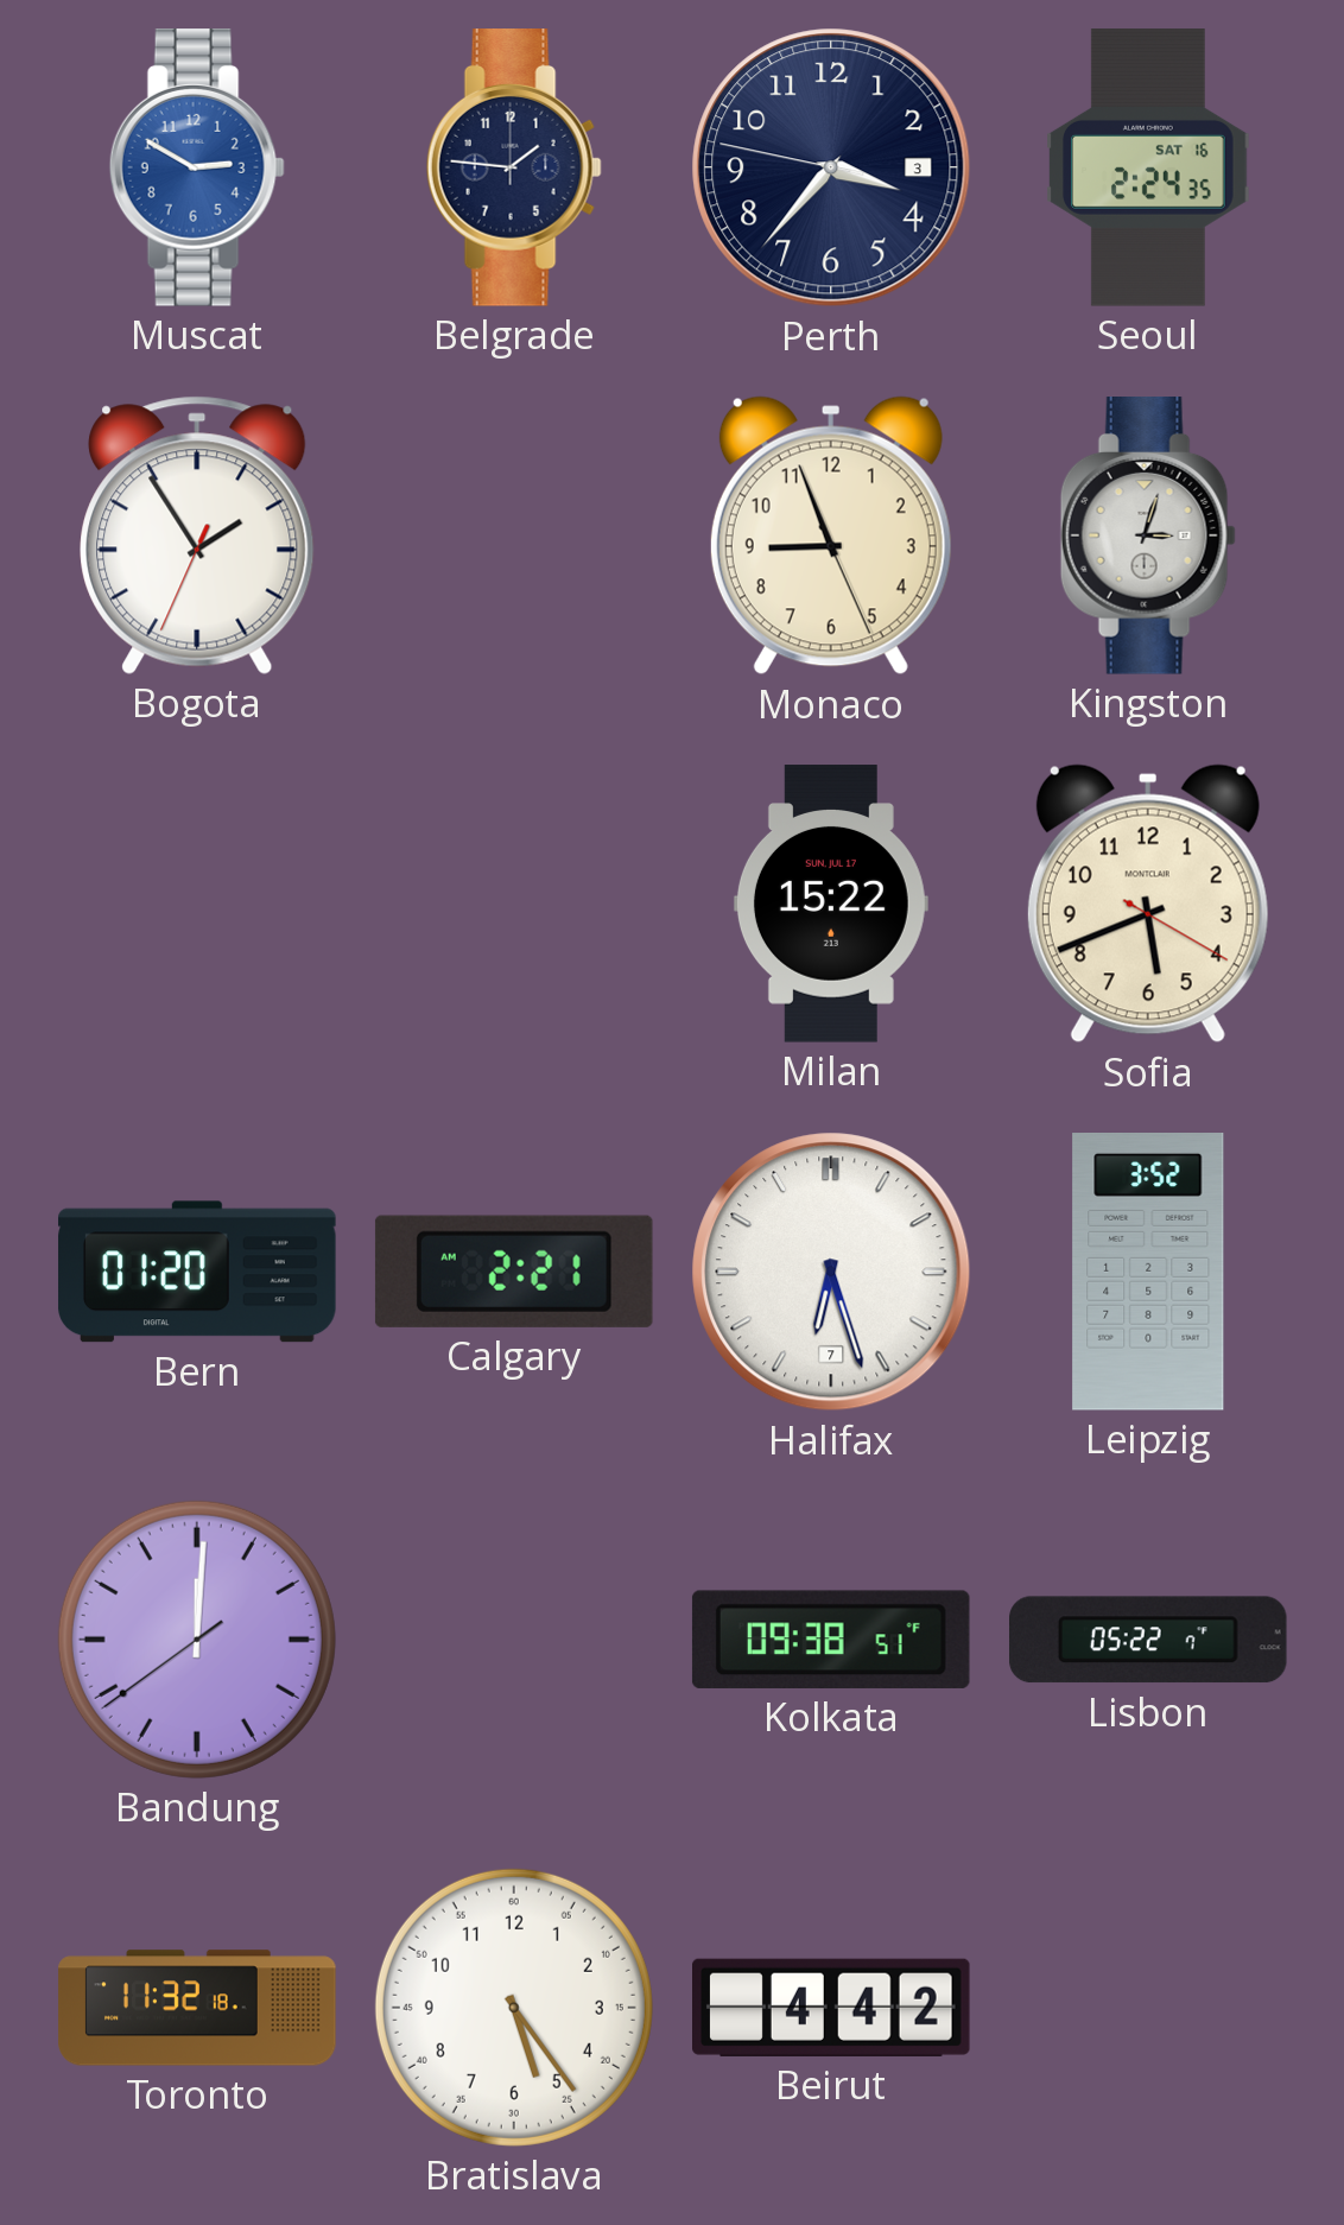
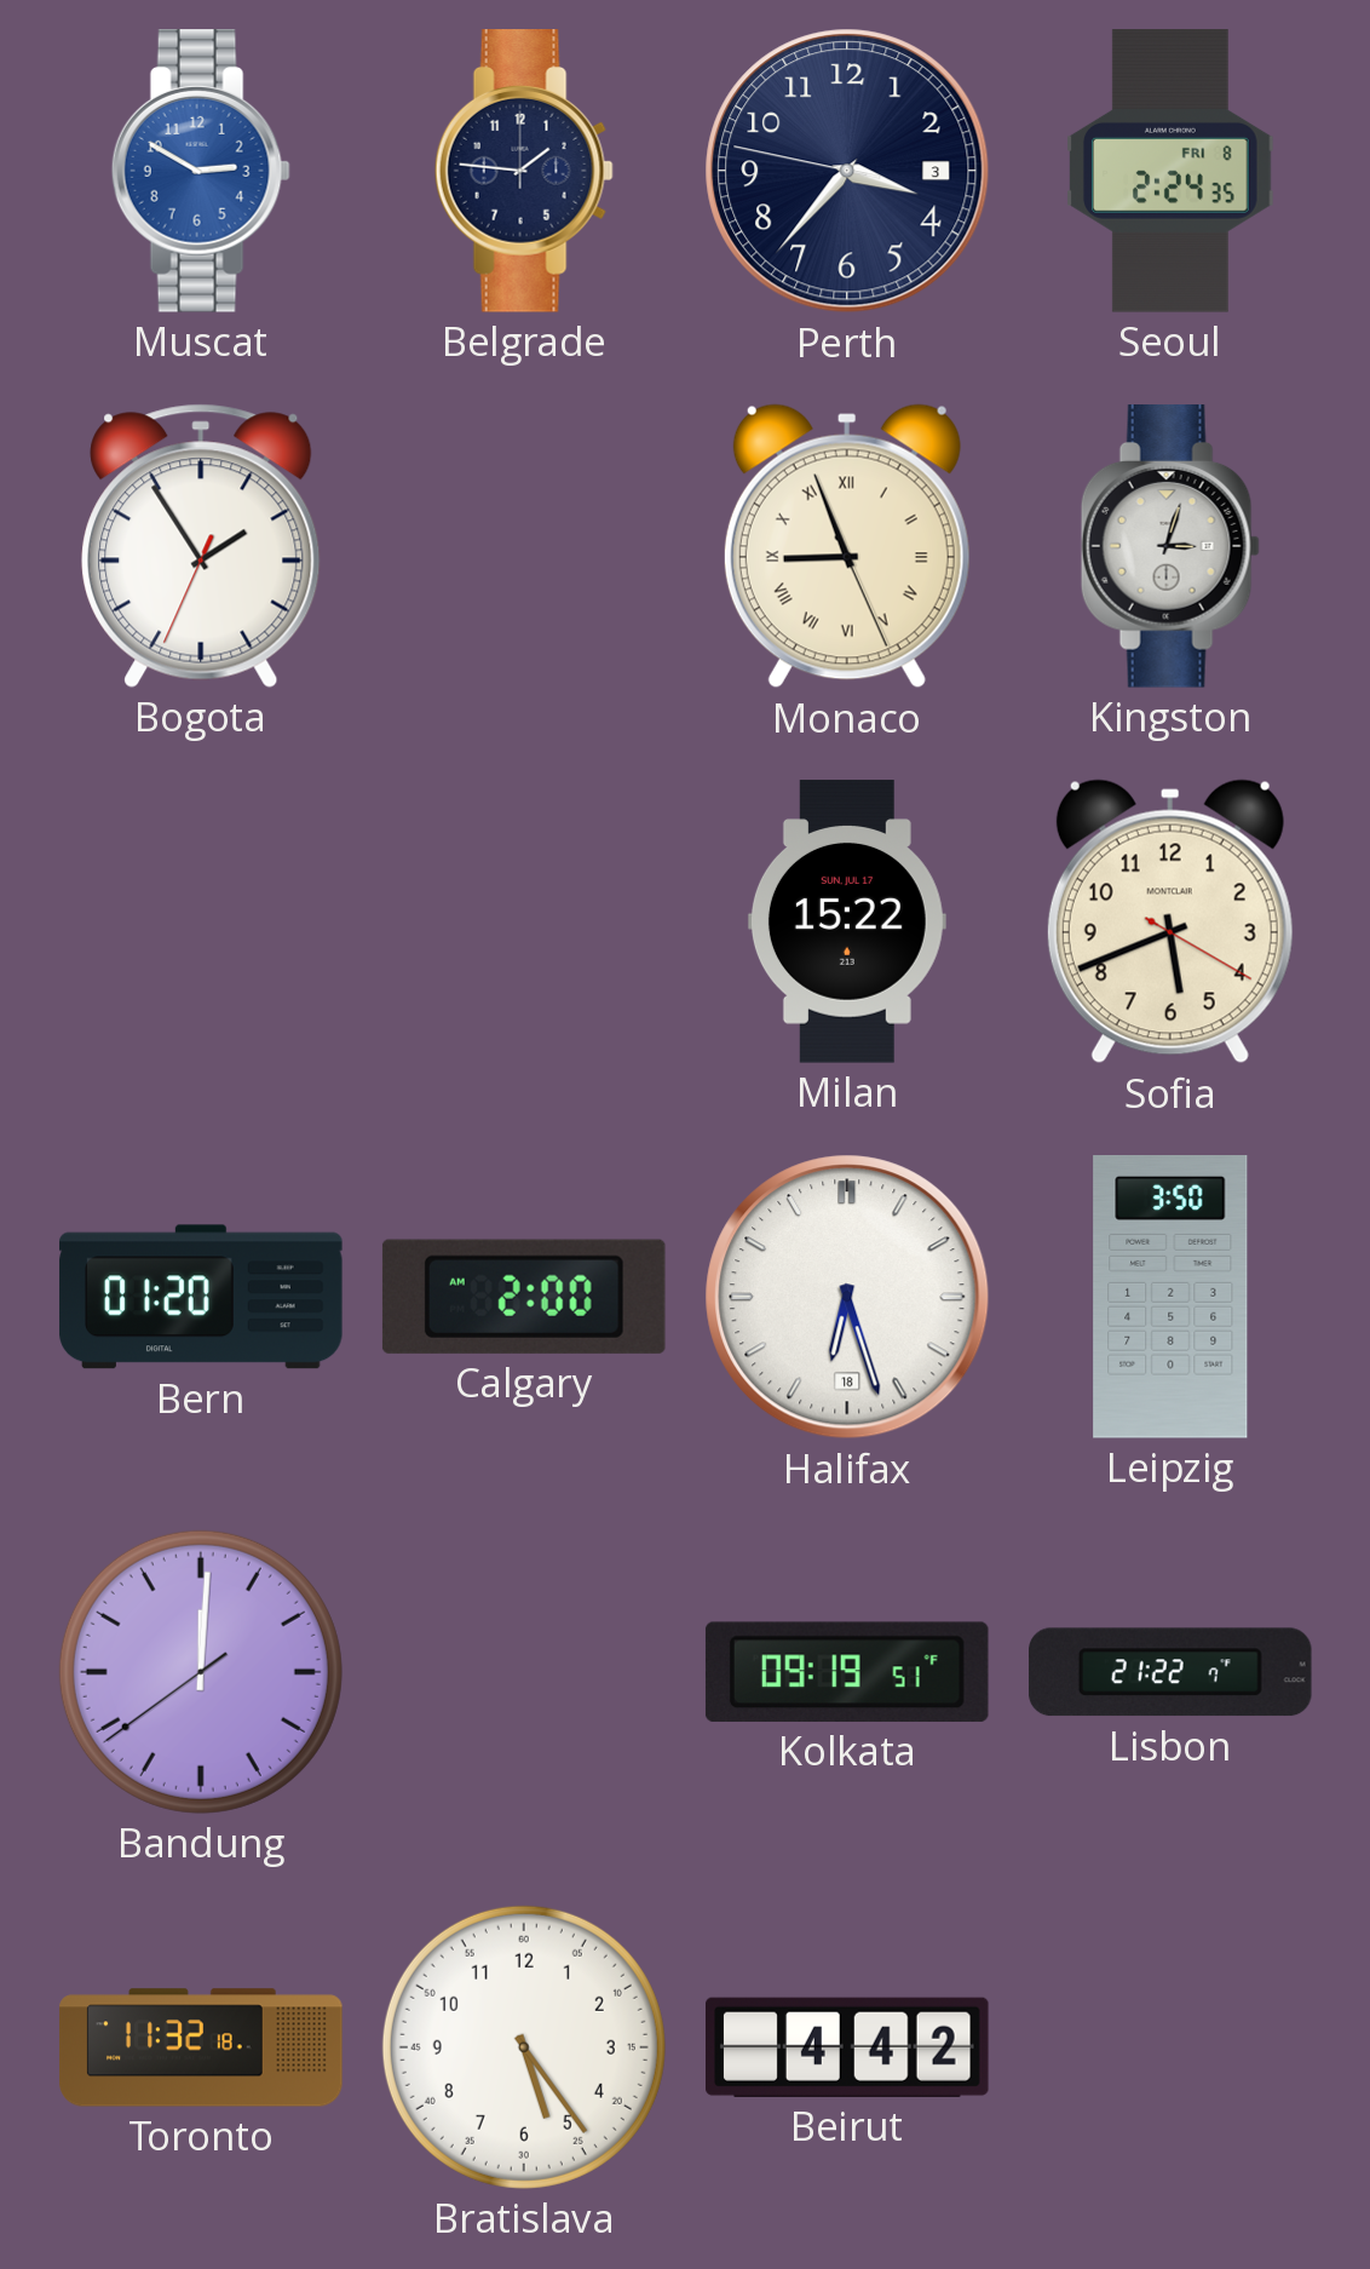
Seoul date: SAT 16 -> FRI 8 (1170, 171)
Monaco numerals: Arabic -> Roman (847, 546)
Calgary: 2:21 -> 2:00 (524, 1297)
Halifax date: 7 -> 18 (847, 1297)
Leipzig: 3:52 -> 3:50 (1170, 1298)
Kolkata: 09:38 -> 09:19 (847, 1672)
Lisbon: 05:22 -> 21:22 (1172, 1672)
